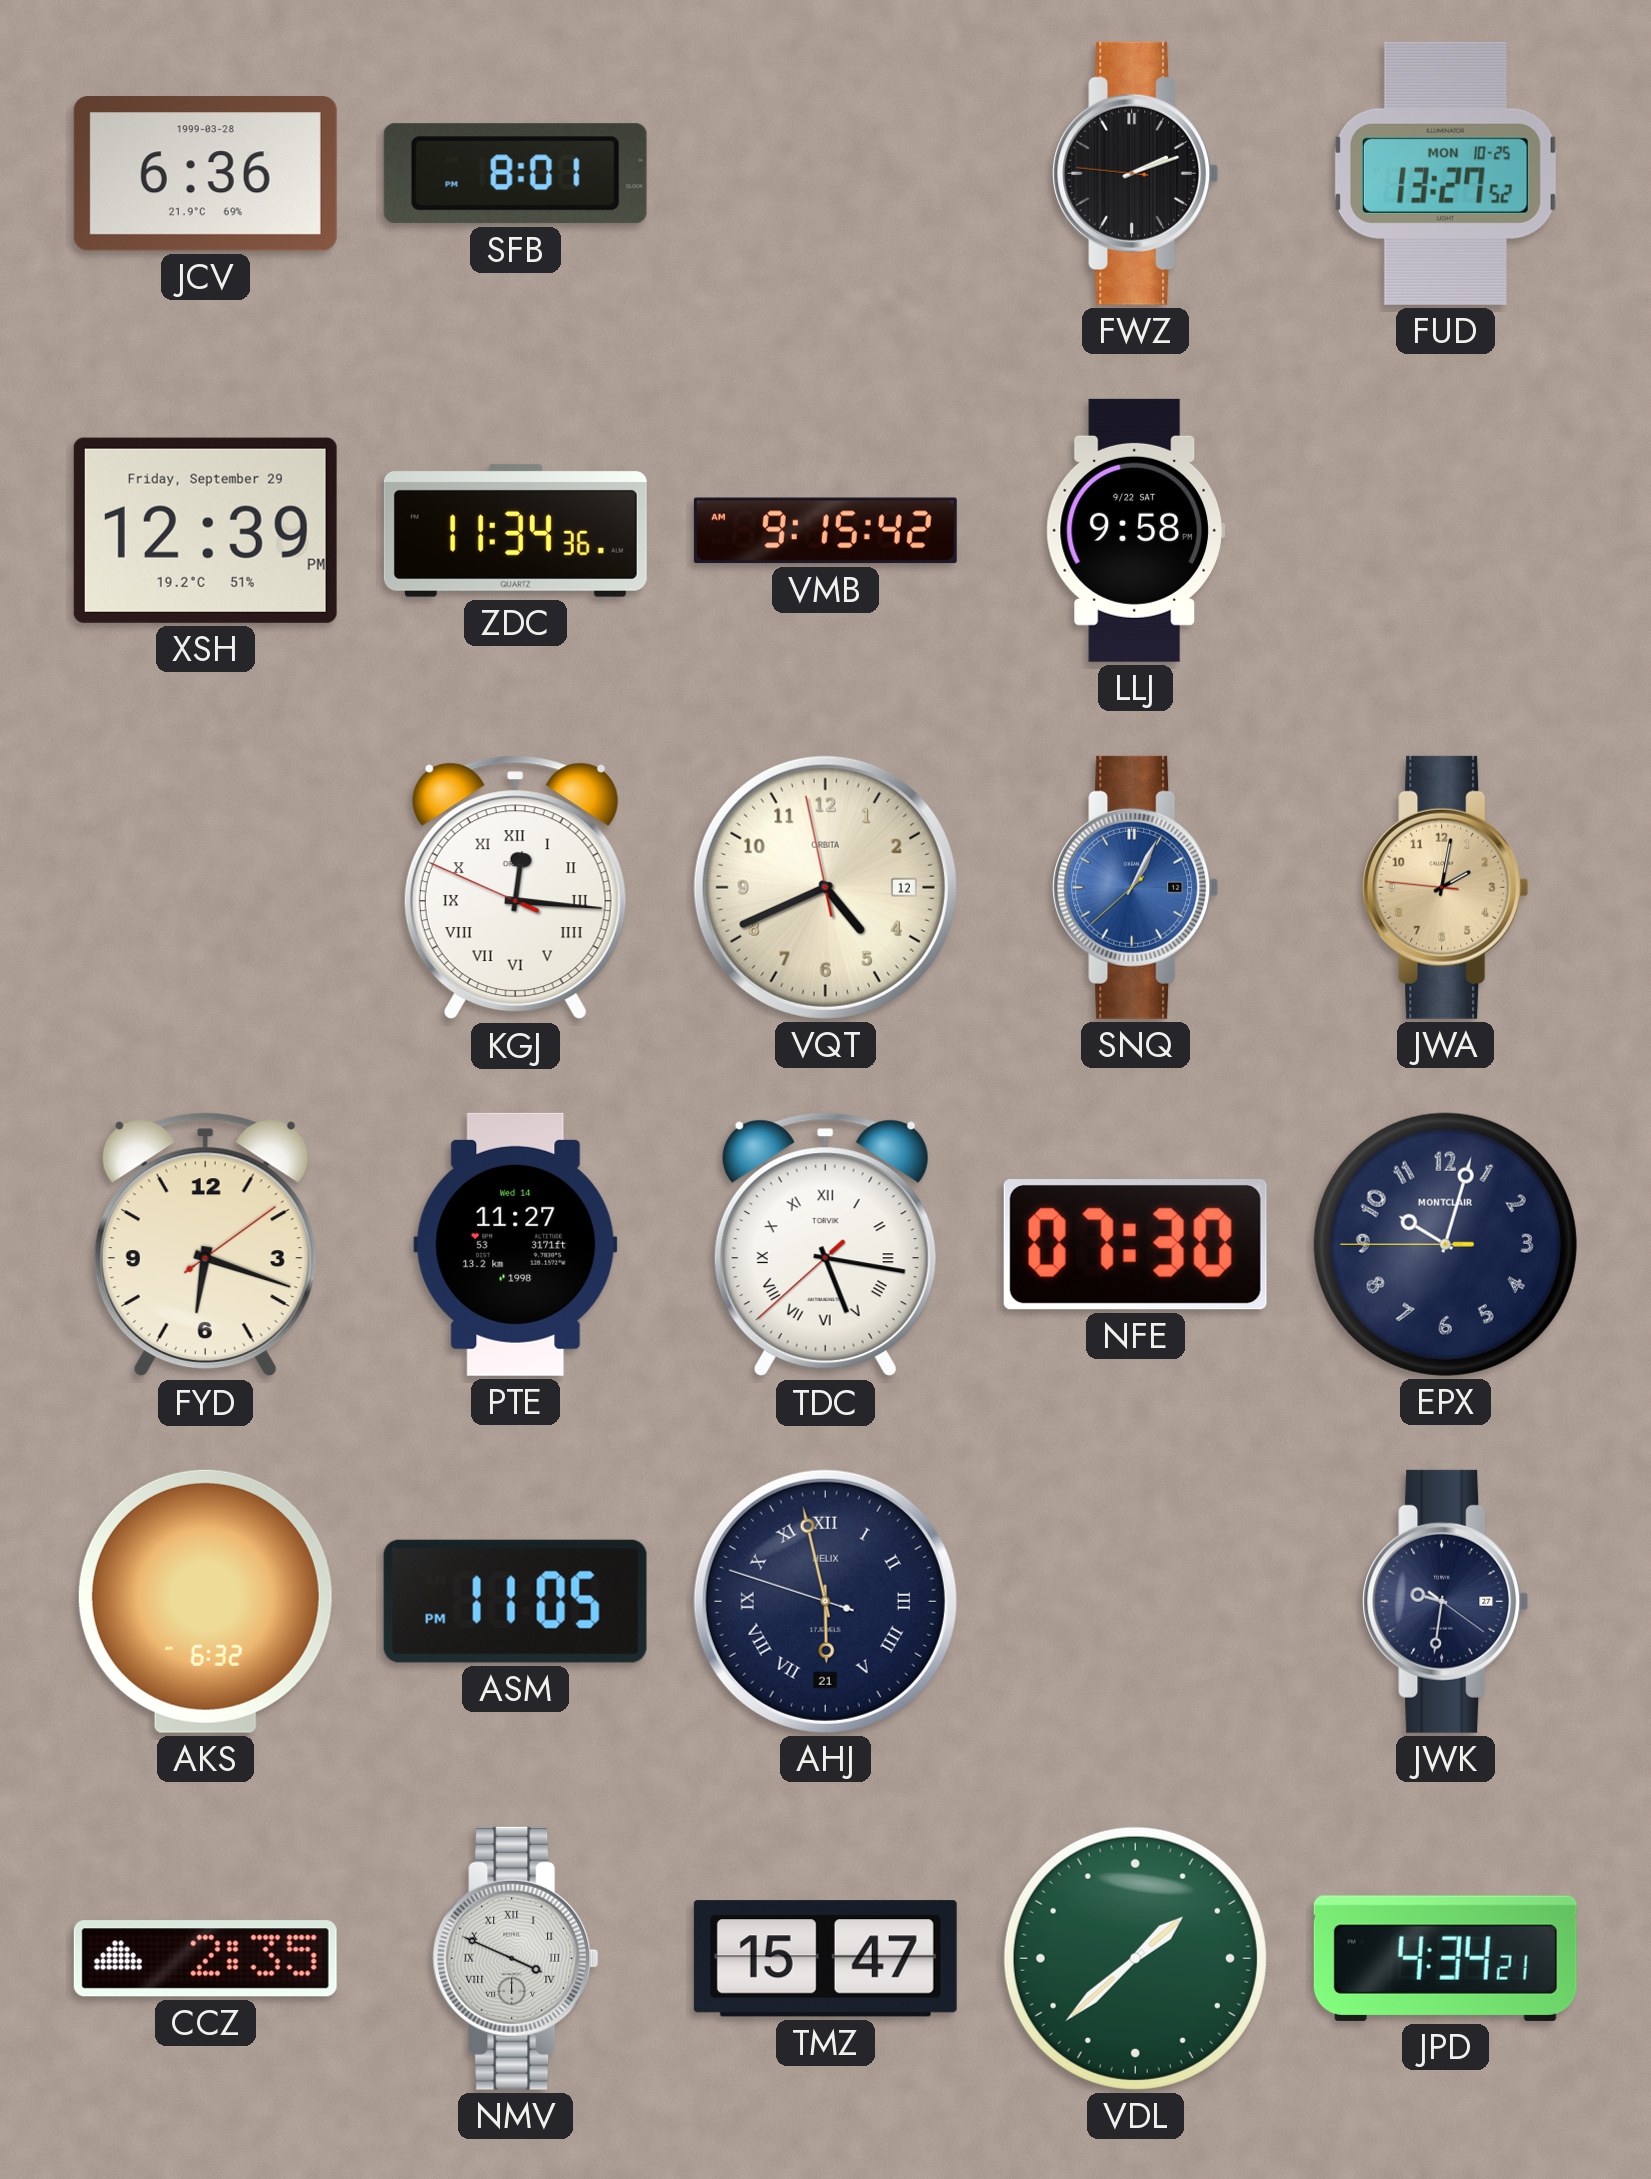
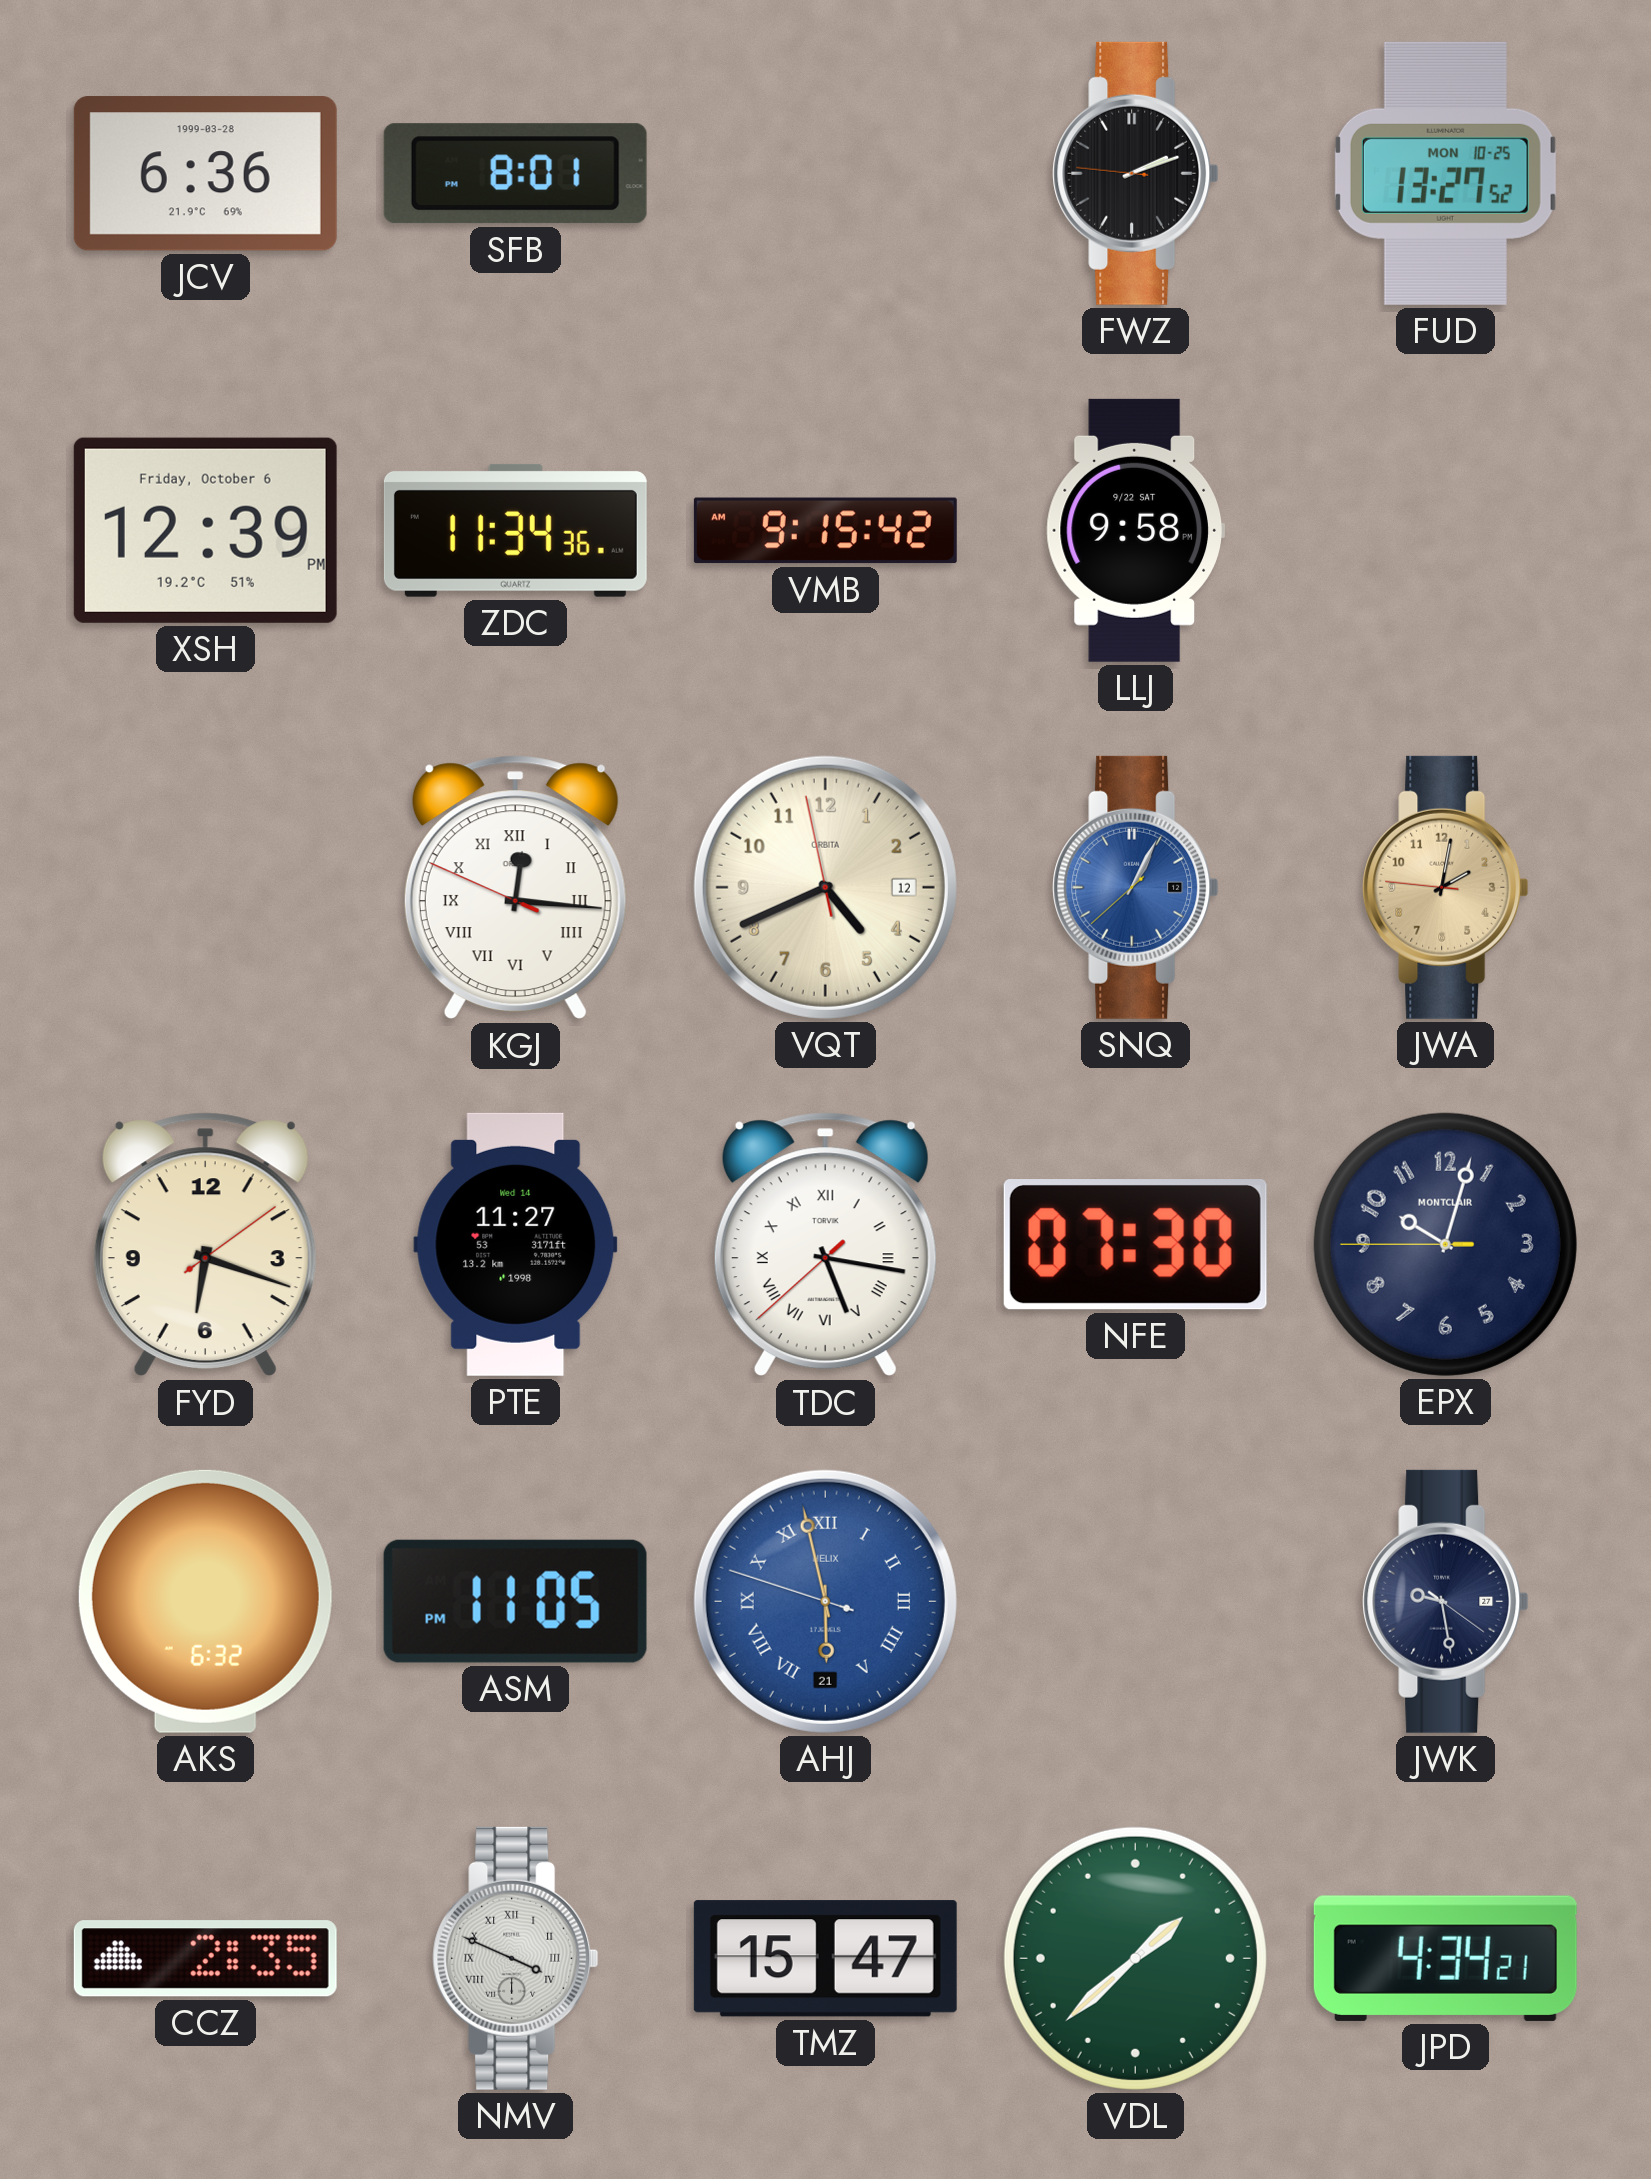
XSH date: Friday, September 29 -> Friday, October 6 (205, 530)
AHJ dial: navy -> blue (825, 1601)
JWK: 9:31 -> 9:28 (1446, 1601)
